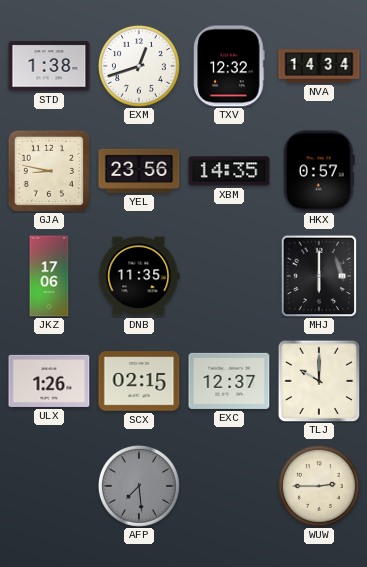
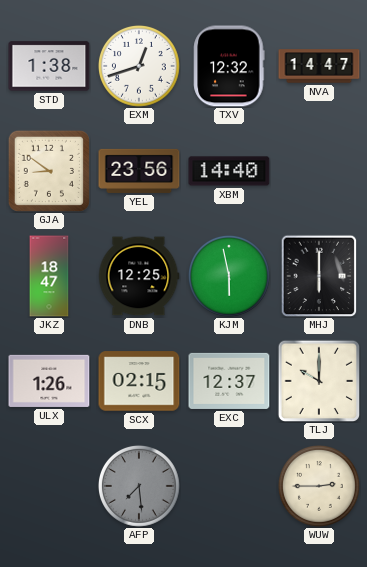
NVA: 14:34 -> 14:47 (319, 66)
GJA: 8:47 -> 8:51 (49, 171)
XBM: 14:35 -> 14:40 (229, 171)
HKX: 0:57 -> none (319, 171)
JKZ: 17:06 -> 18:47 (49, 276)
DNB: 11:35 -> 12:25 (139, 276)
KJM: none -> 5:58 (229, 276)
